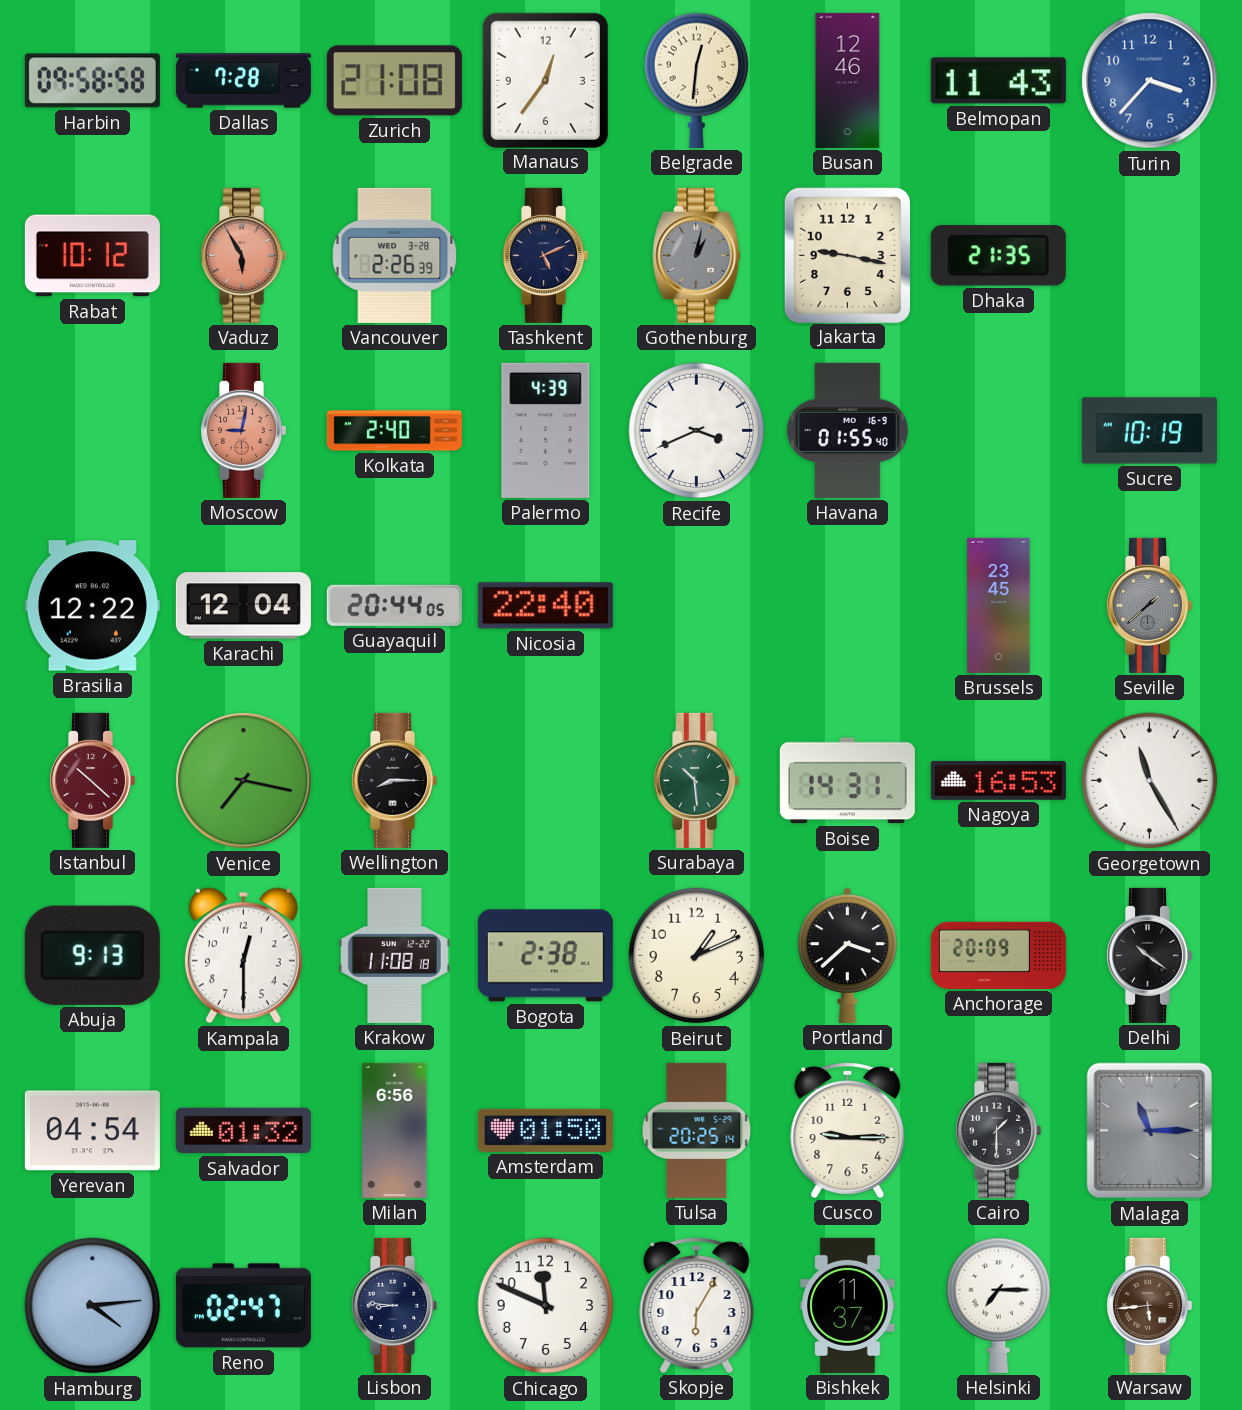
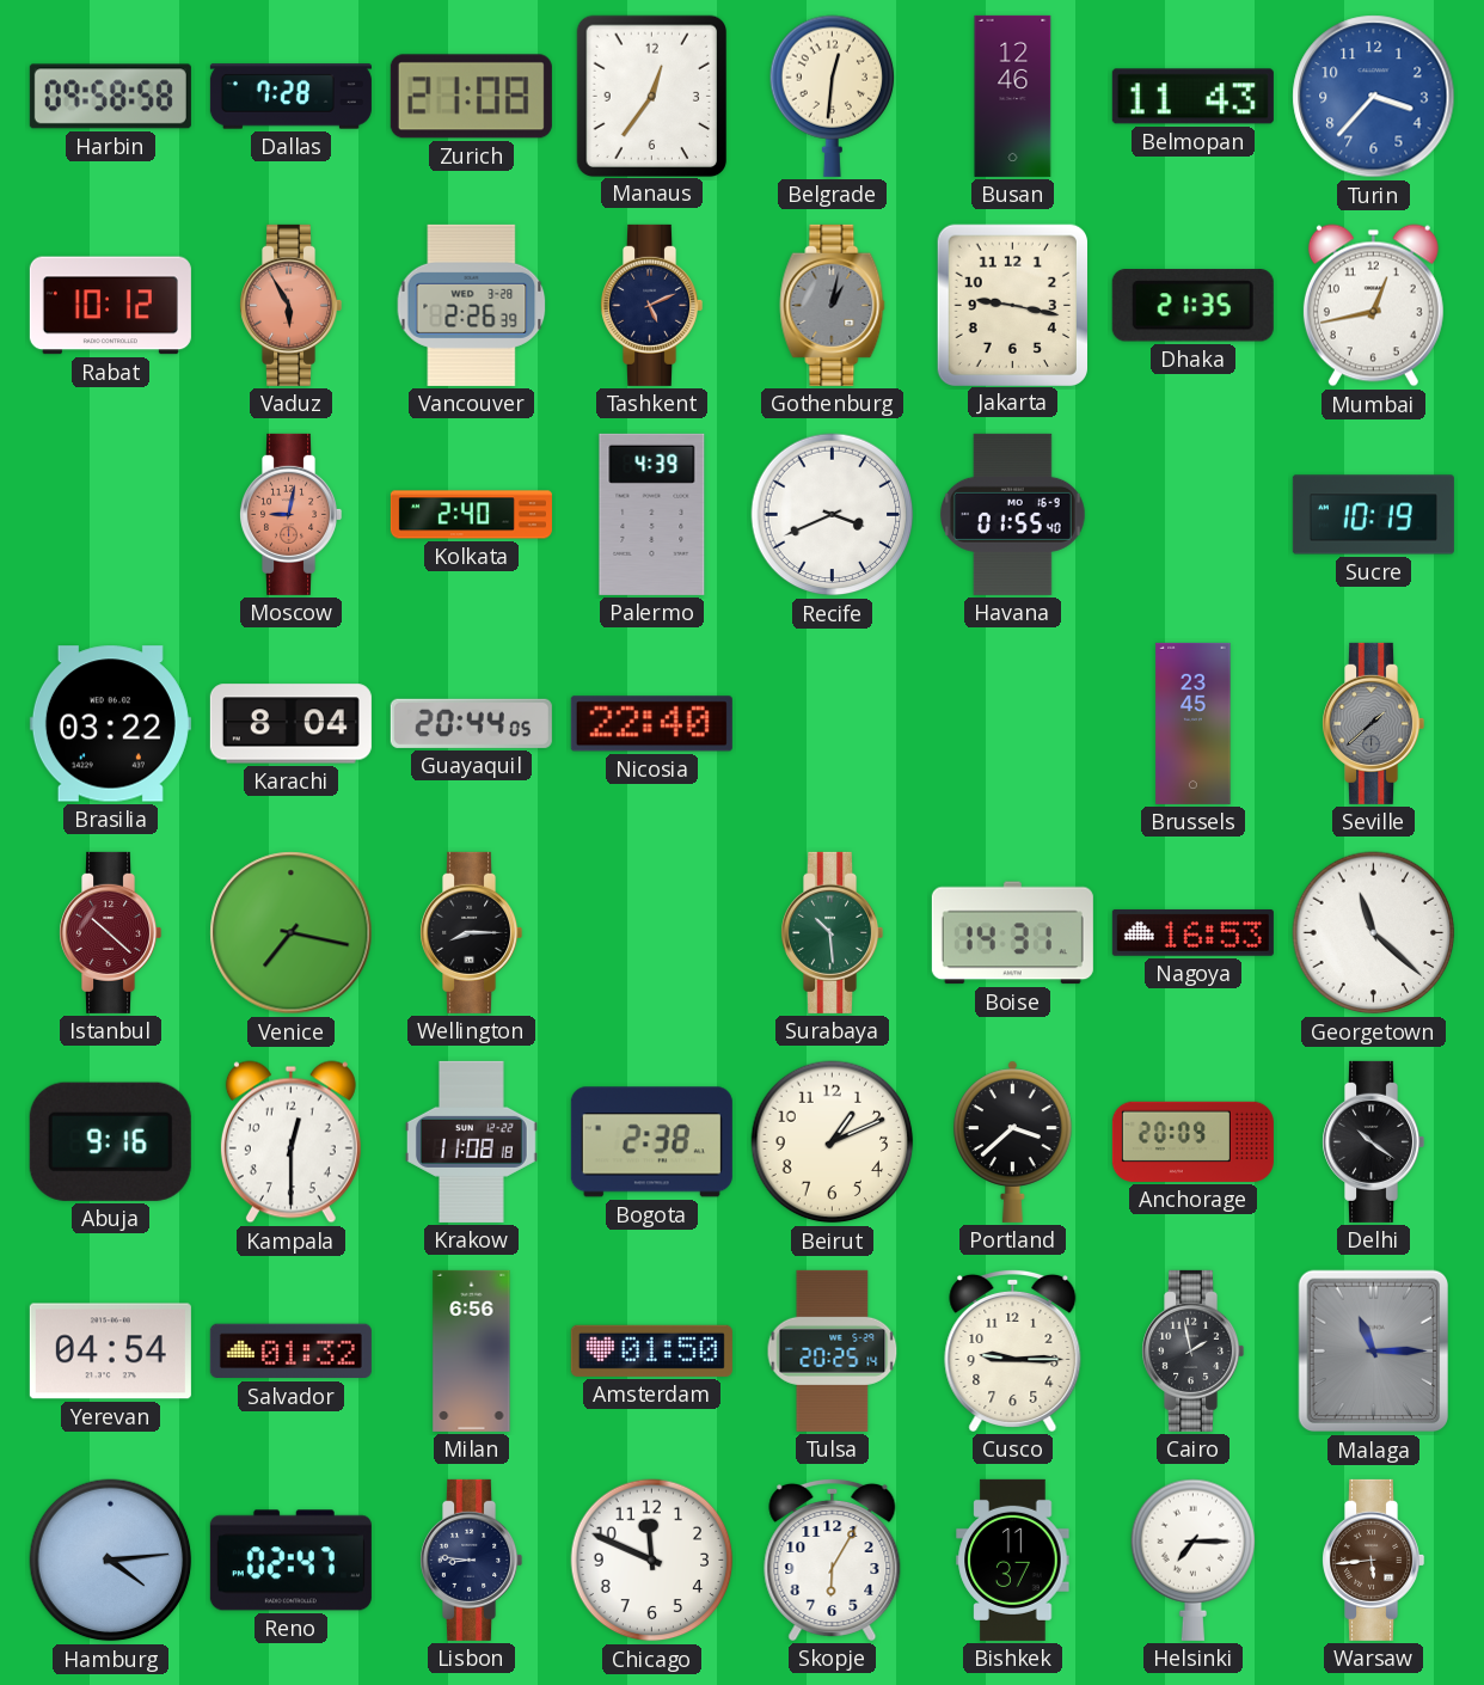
Mumbai: none -> 12:43 (1373, 306)
Brasilia: 12:22 -> 03:22 (110, 724)
Karachi: 12:04 -> 8:04 (290, 724)
Georgetown: 11:25 -> 11:22 (1374, 933)
Abuja: 9:13 -> 9:16 (110, 1141)
Cairo: 1:30 -> 1:58 (1194, 1350)
